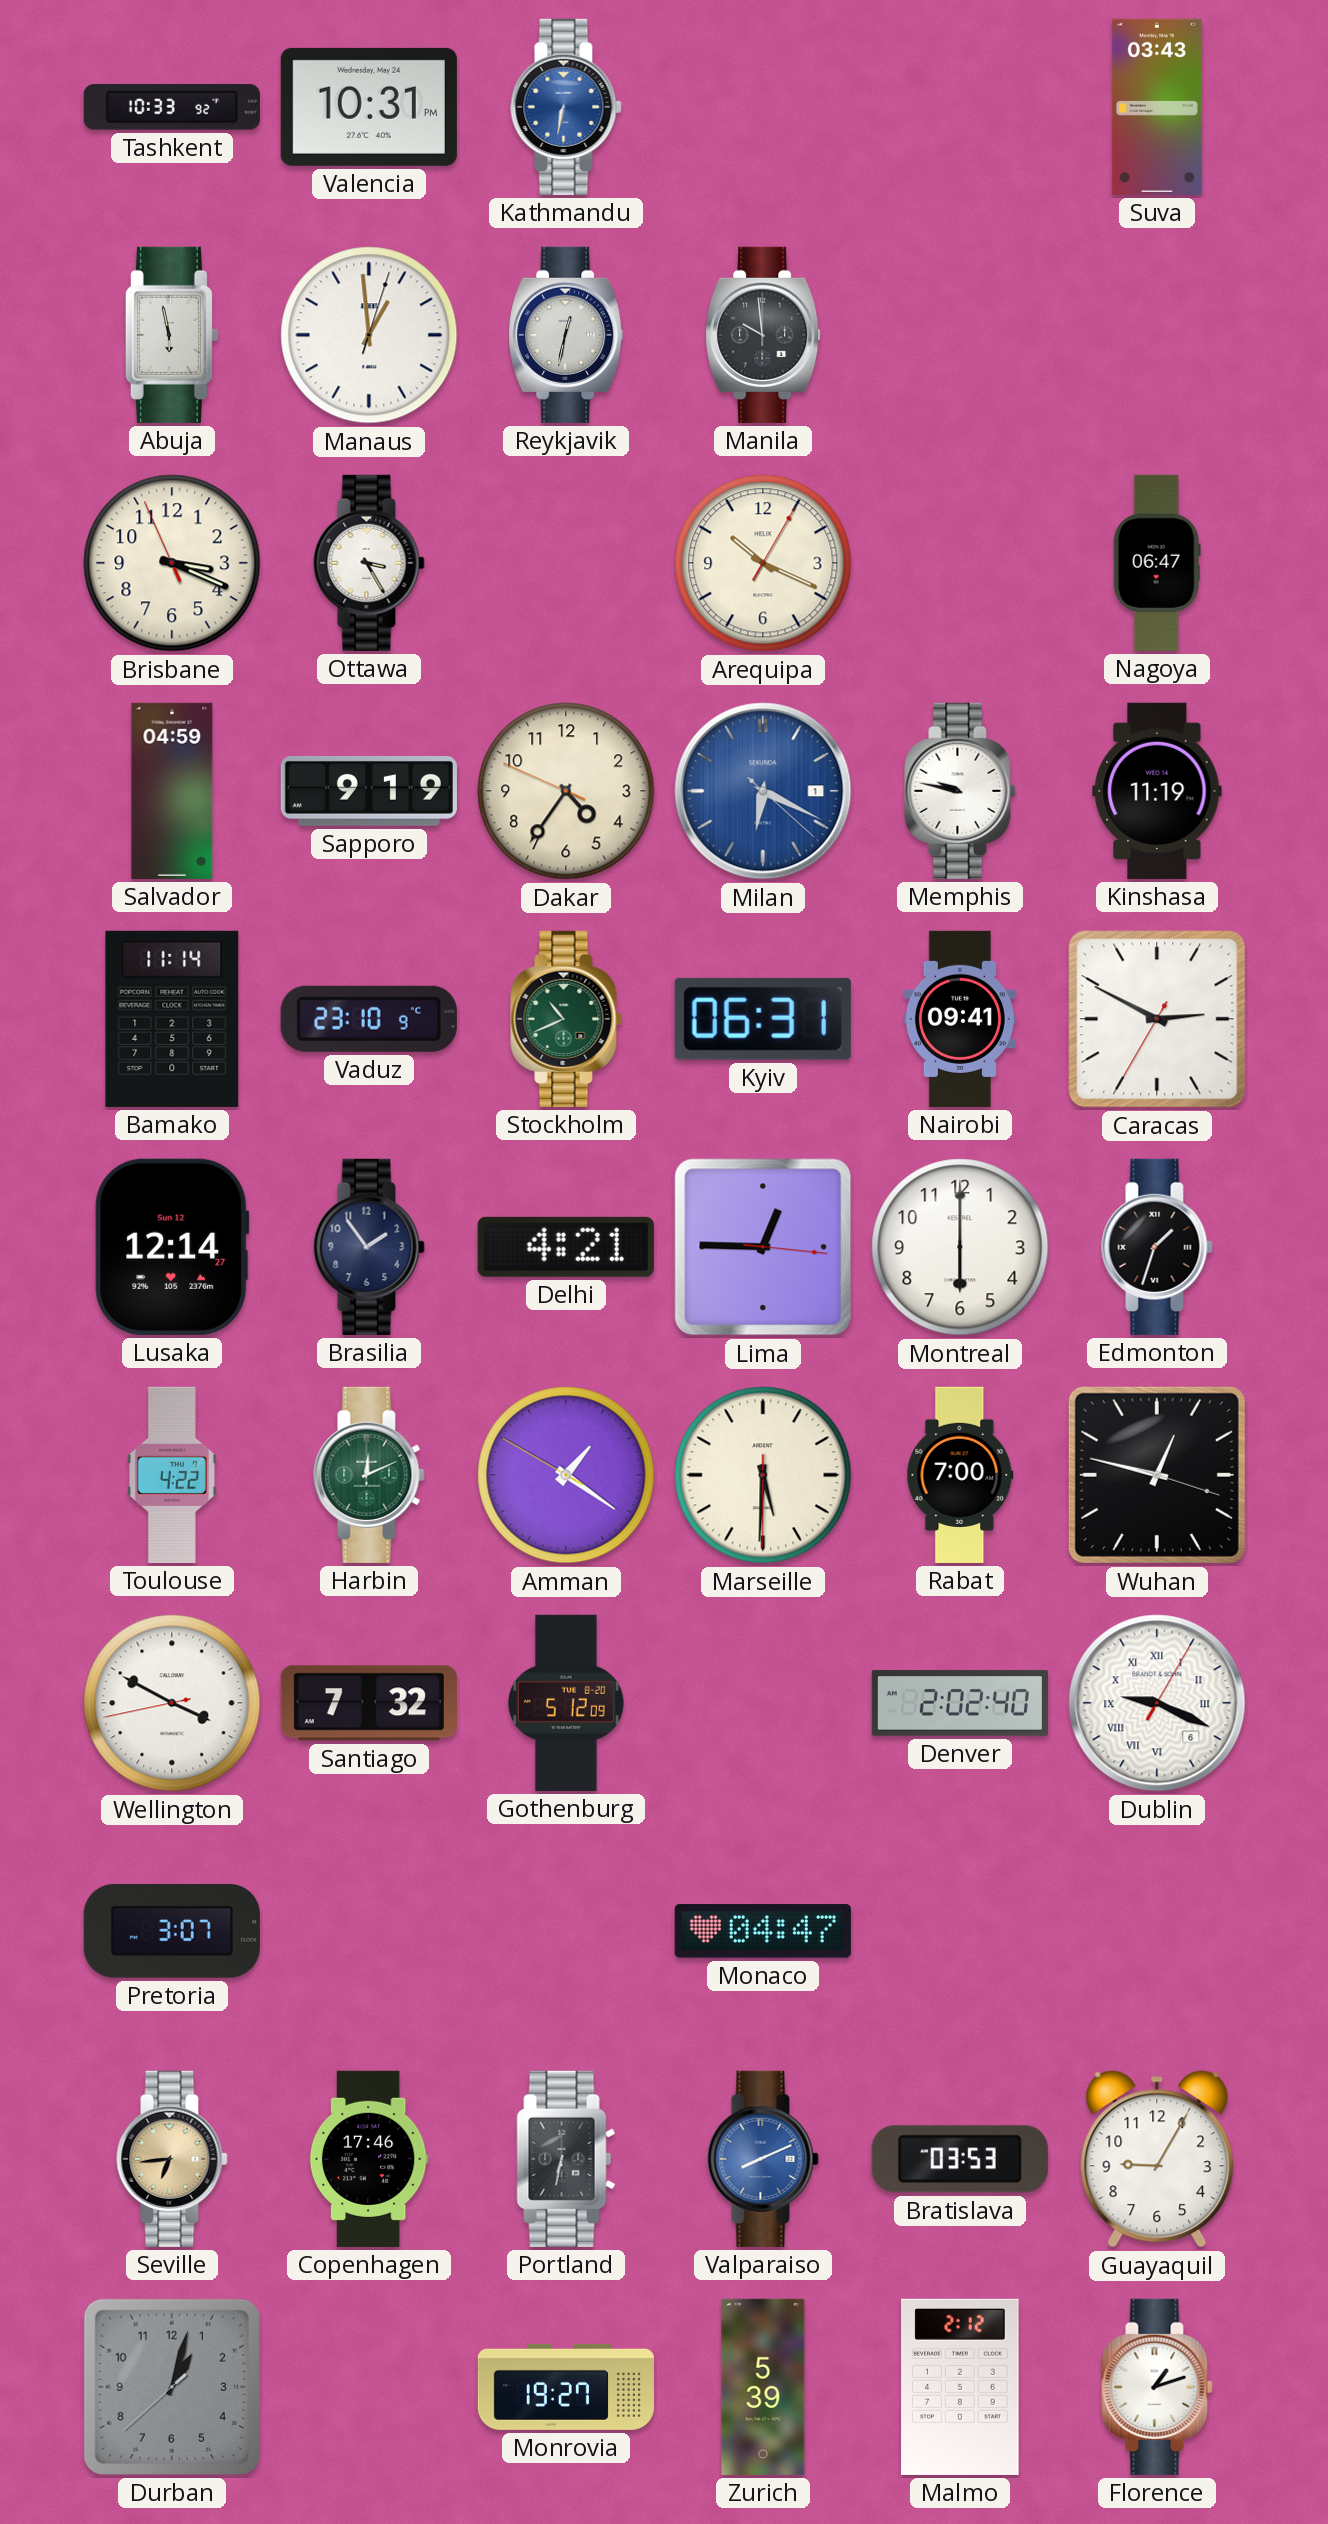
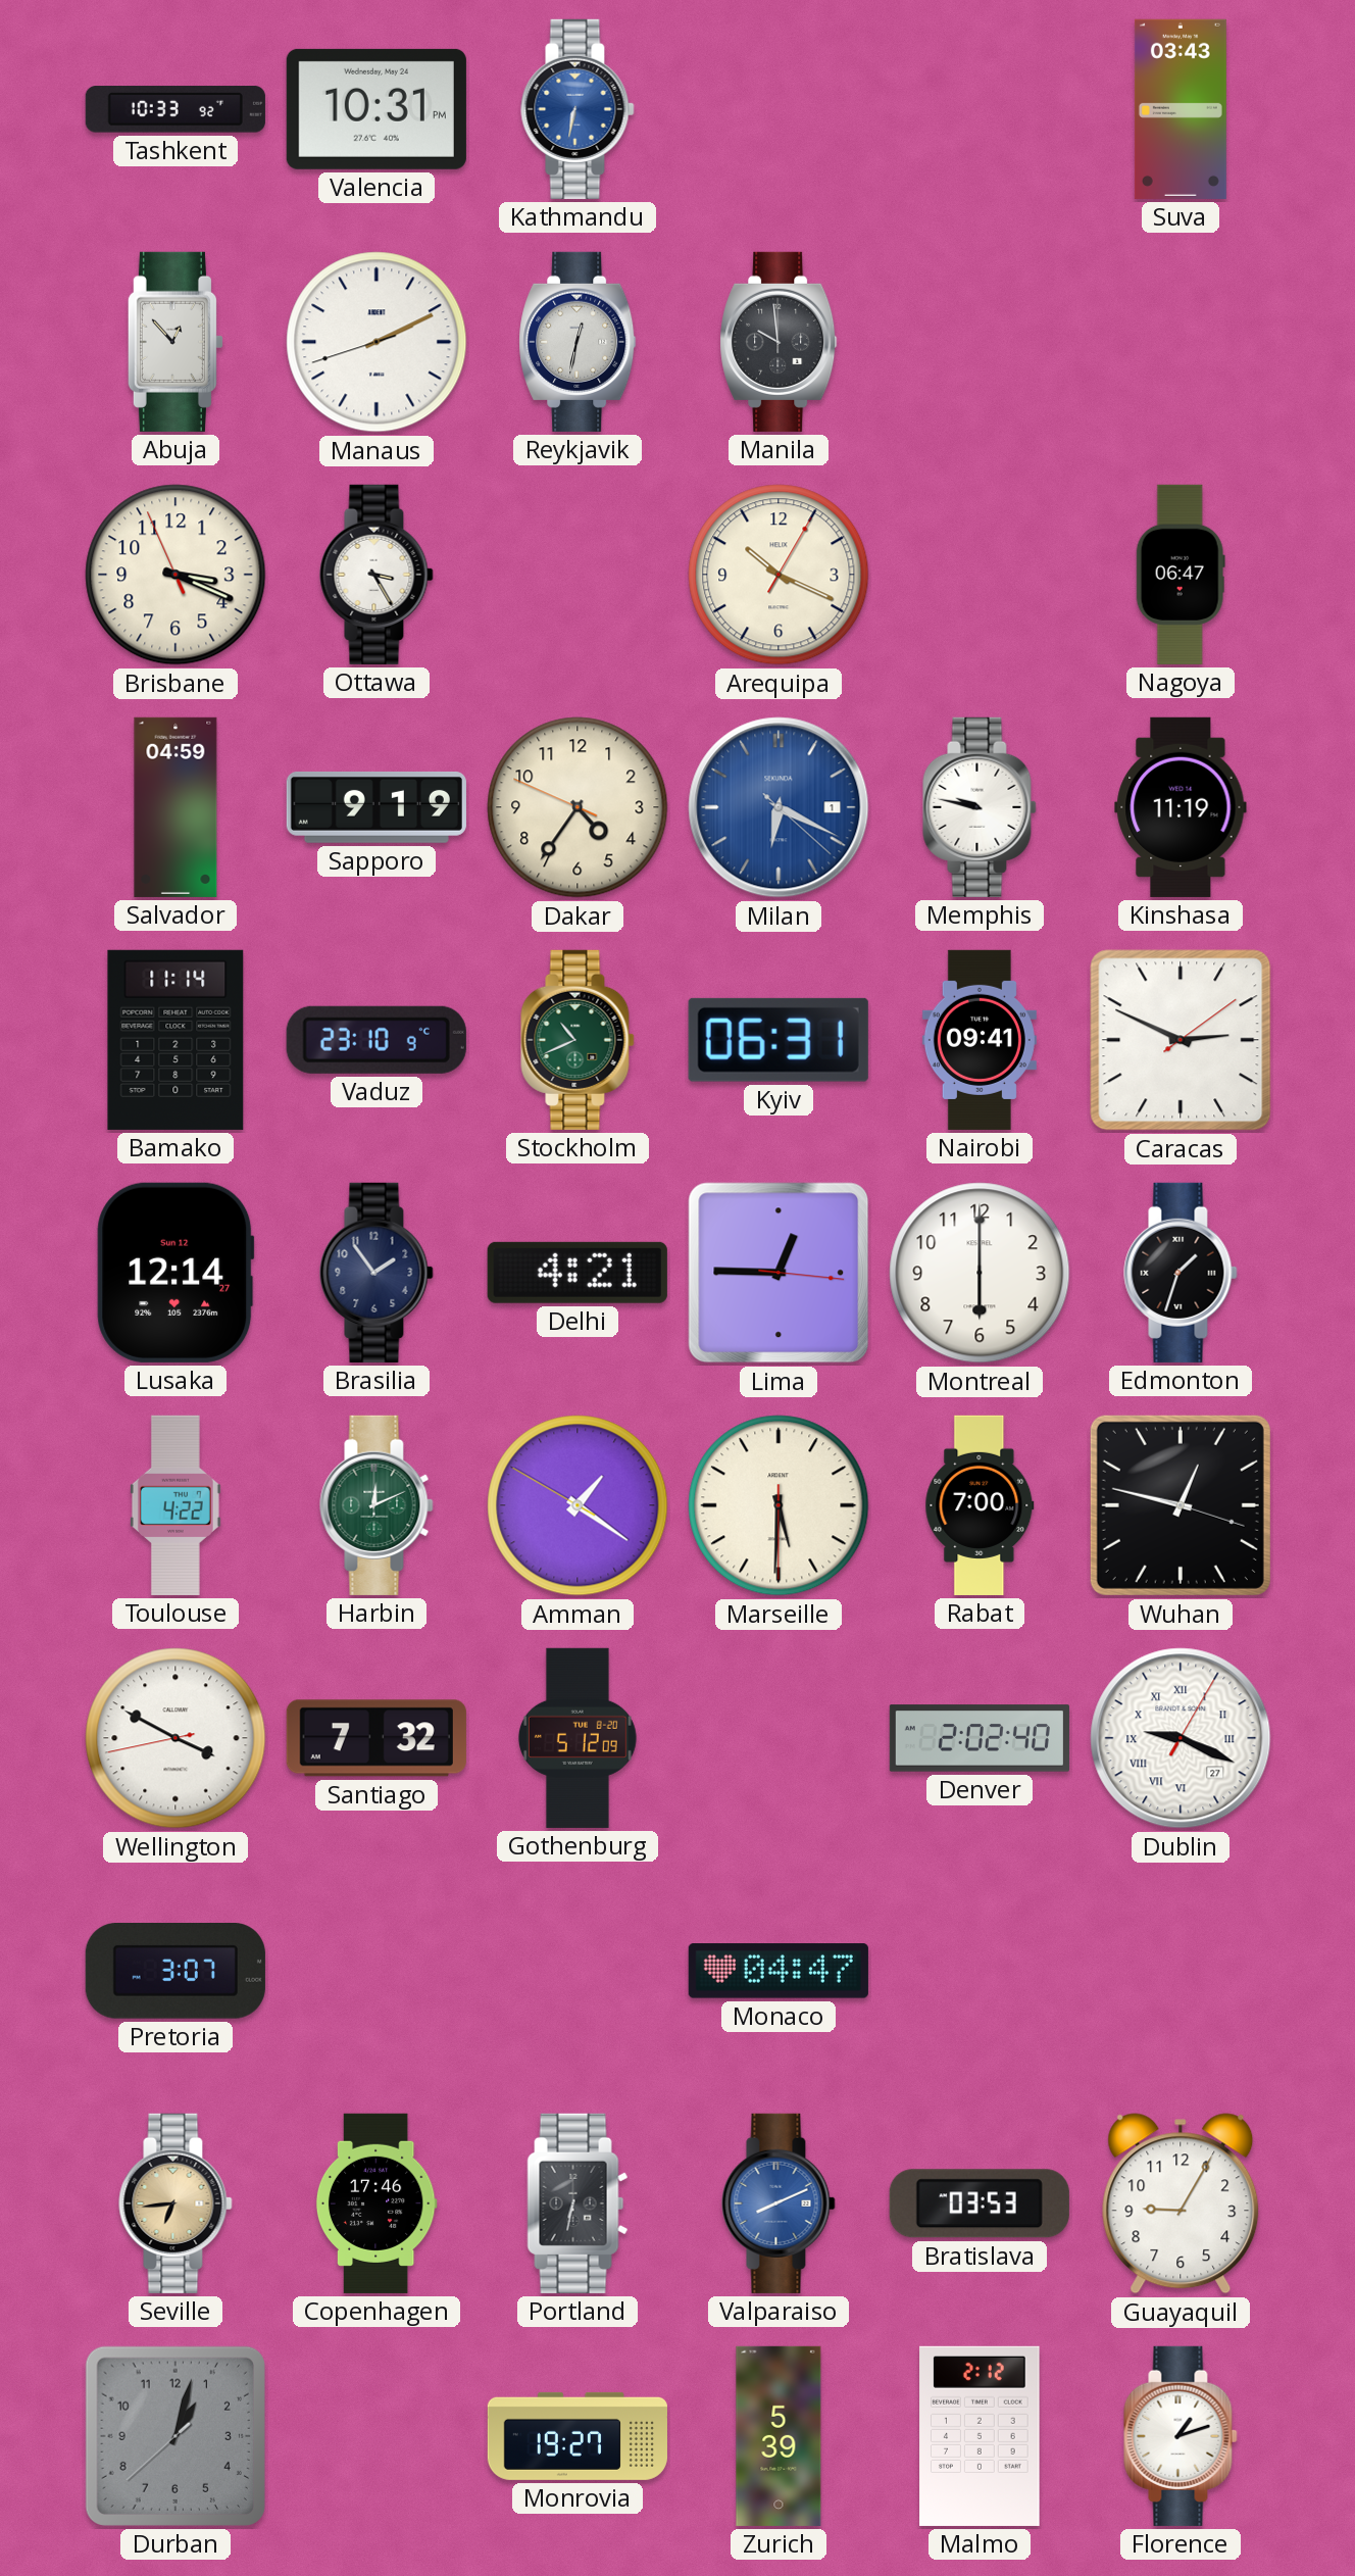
Abuja: 5:58 -> 12:53 (175, 342)
Manaus: 12:59 -> 2:10 (377, 342)
Caracas: 2:49:35 -> 2:49:09 (1181, 1040)
Dublin date: 6 -> 27 (1181, 1738)
